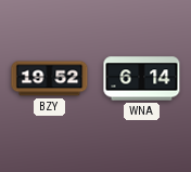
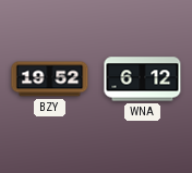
WNA: 6:14 -> 6:12 (143, 79)
